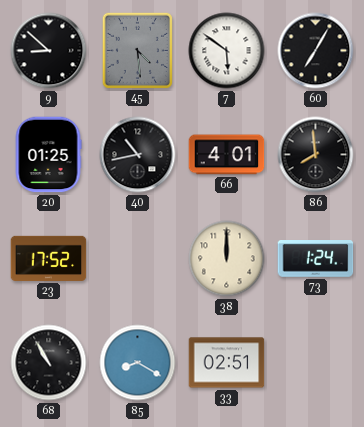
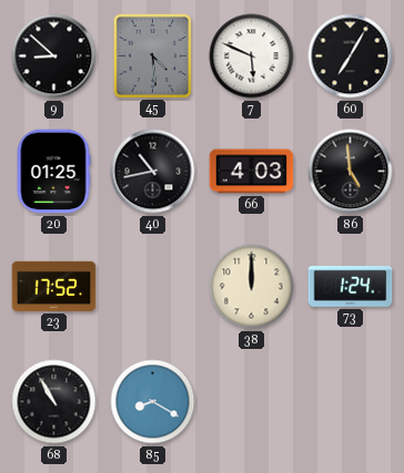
7: 5:51 -> 5:49 (252, 56)
66: 4:01 -> 4:03 (252, 172)
86: 7:59 -> 4:59 (351, 172)
33: 02:51 -> none (227, 363)
